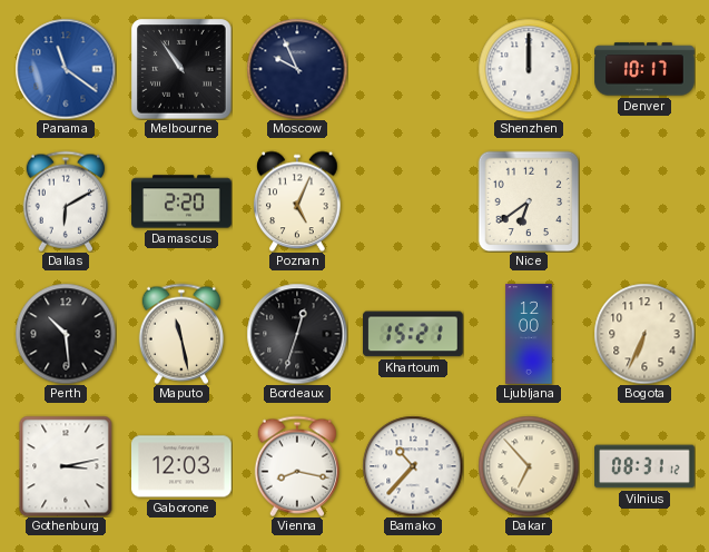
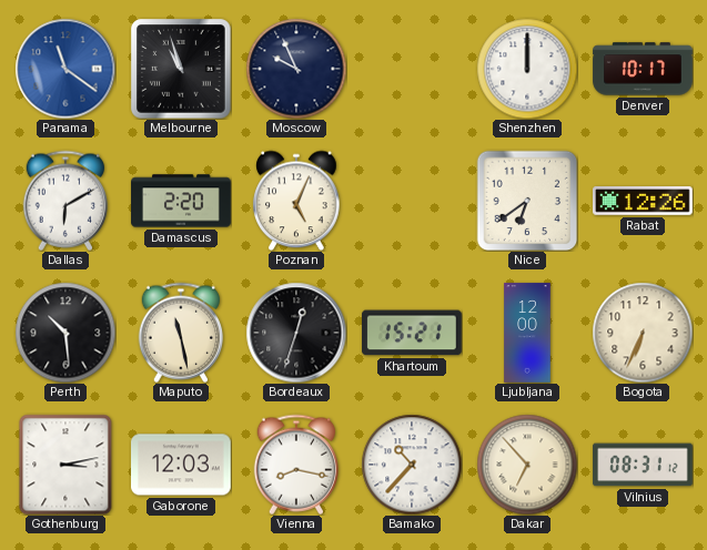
Melbourne: 10:54 -> 10:57 (181, 69)
Rabat: none -> 12:26 (644, 202)
